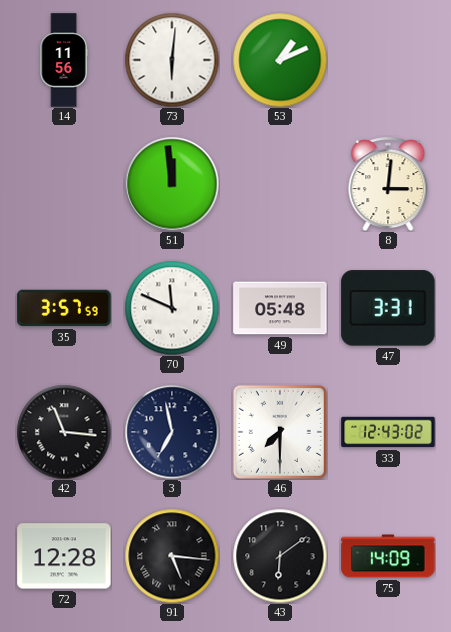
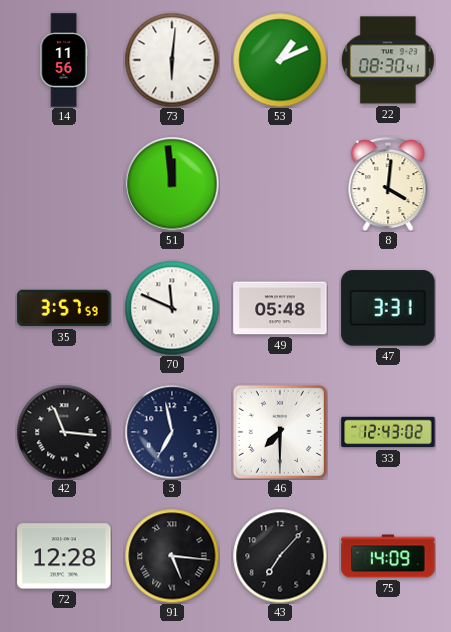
22: none -> 08:30 (388, 60)
8: 3:01 -> 4:01 (388, 184)
43: 6:09 -> 7:07 (280, 556)
